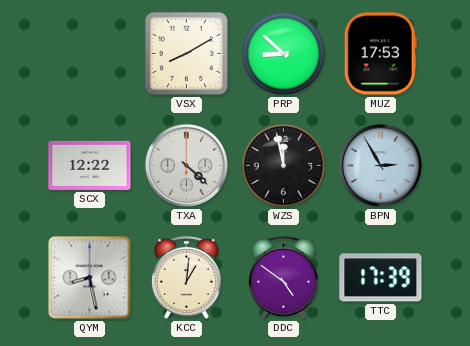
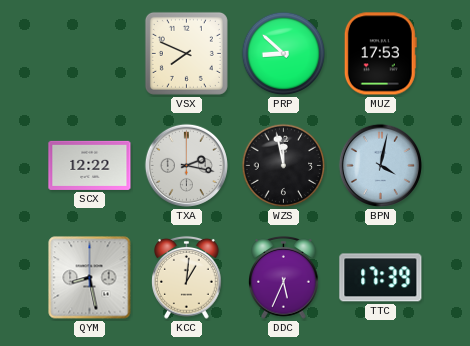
VSX: 8:10 -> 7:49 (186, 53)
TXA: 4:22 -> 2:17 (186, 165)
BPN: 2:55 -> 4:02 (380, 165)
DDC: 4:51 -> 5:34 (284, 278)
